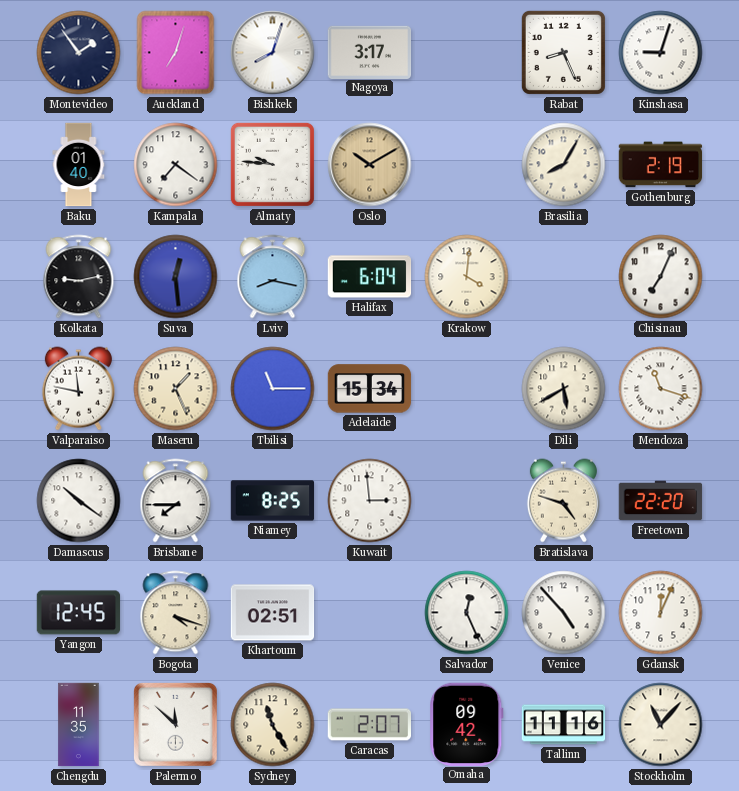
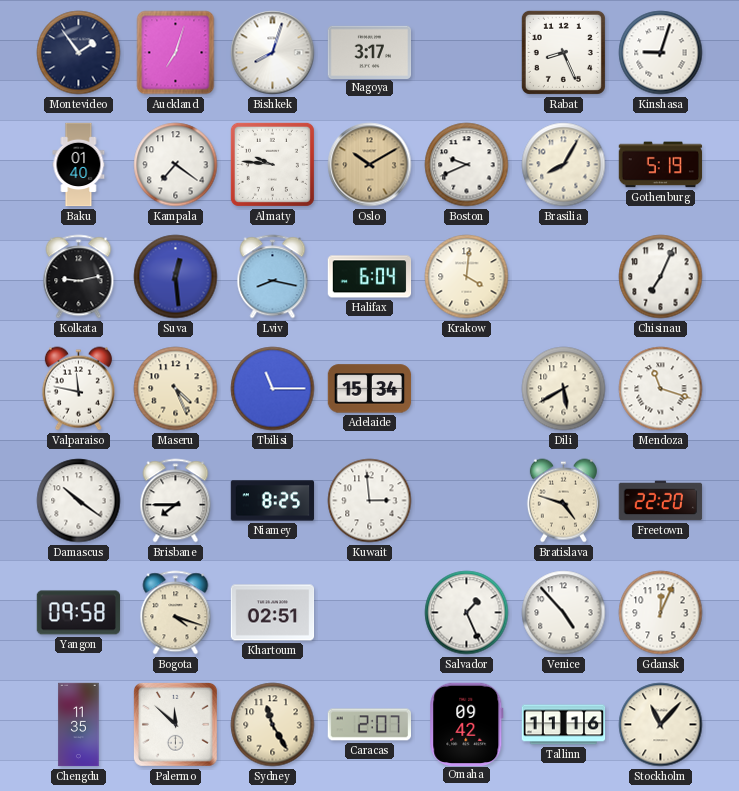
Boston: none -> 9:41 (467, 165)
Gothenburg: 2:19 -> 5:19 (661, 165)
Maseru: 1:26 -> 4:26 (176, 389)
Yangon: 12:45 -> 09:58 (79, 613)
Salvador: 12:26 -> 1:26 (467, 613)
